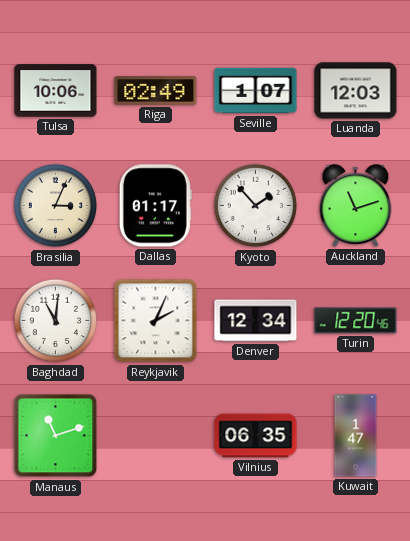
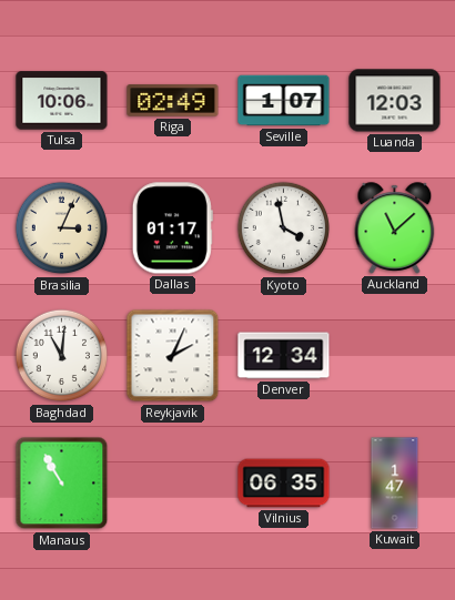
Kyoto: 1:53 -> 3:58 (284, 228)
Auckland: 11:12 -> 11:08 (395, 228)
Turin: 12:20 -> none (356, 321)
Manaus: 11:12 -> 10:55 (62, 484)
